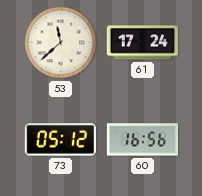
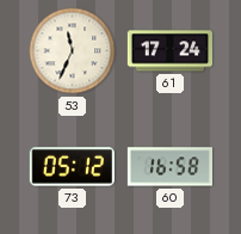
53: 11:38 -> 11:34 (73, 51)
60: 16:56 -> 16:58 (169, 167)
